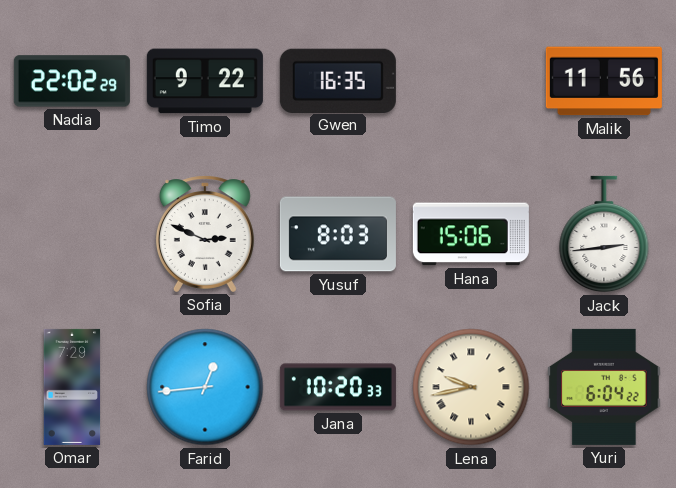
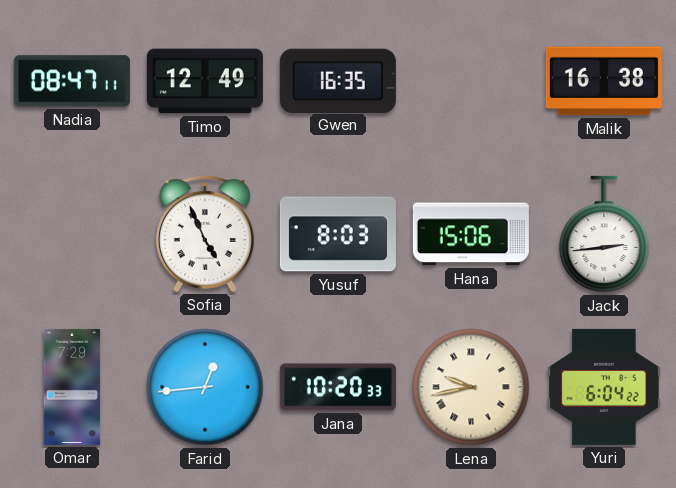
Nadia: 22:02 -> 08:47 (72, 81)
Timo: 9:22 -> 12:49 (205, 81)
Malik: 11:56 -> 16:38 (604, 81)
Sofia: 2:49 -> 4:56 (205, 234)
